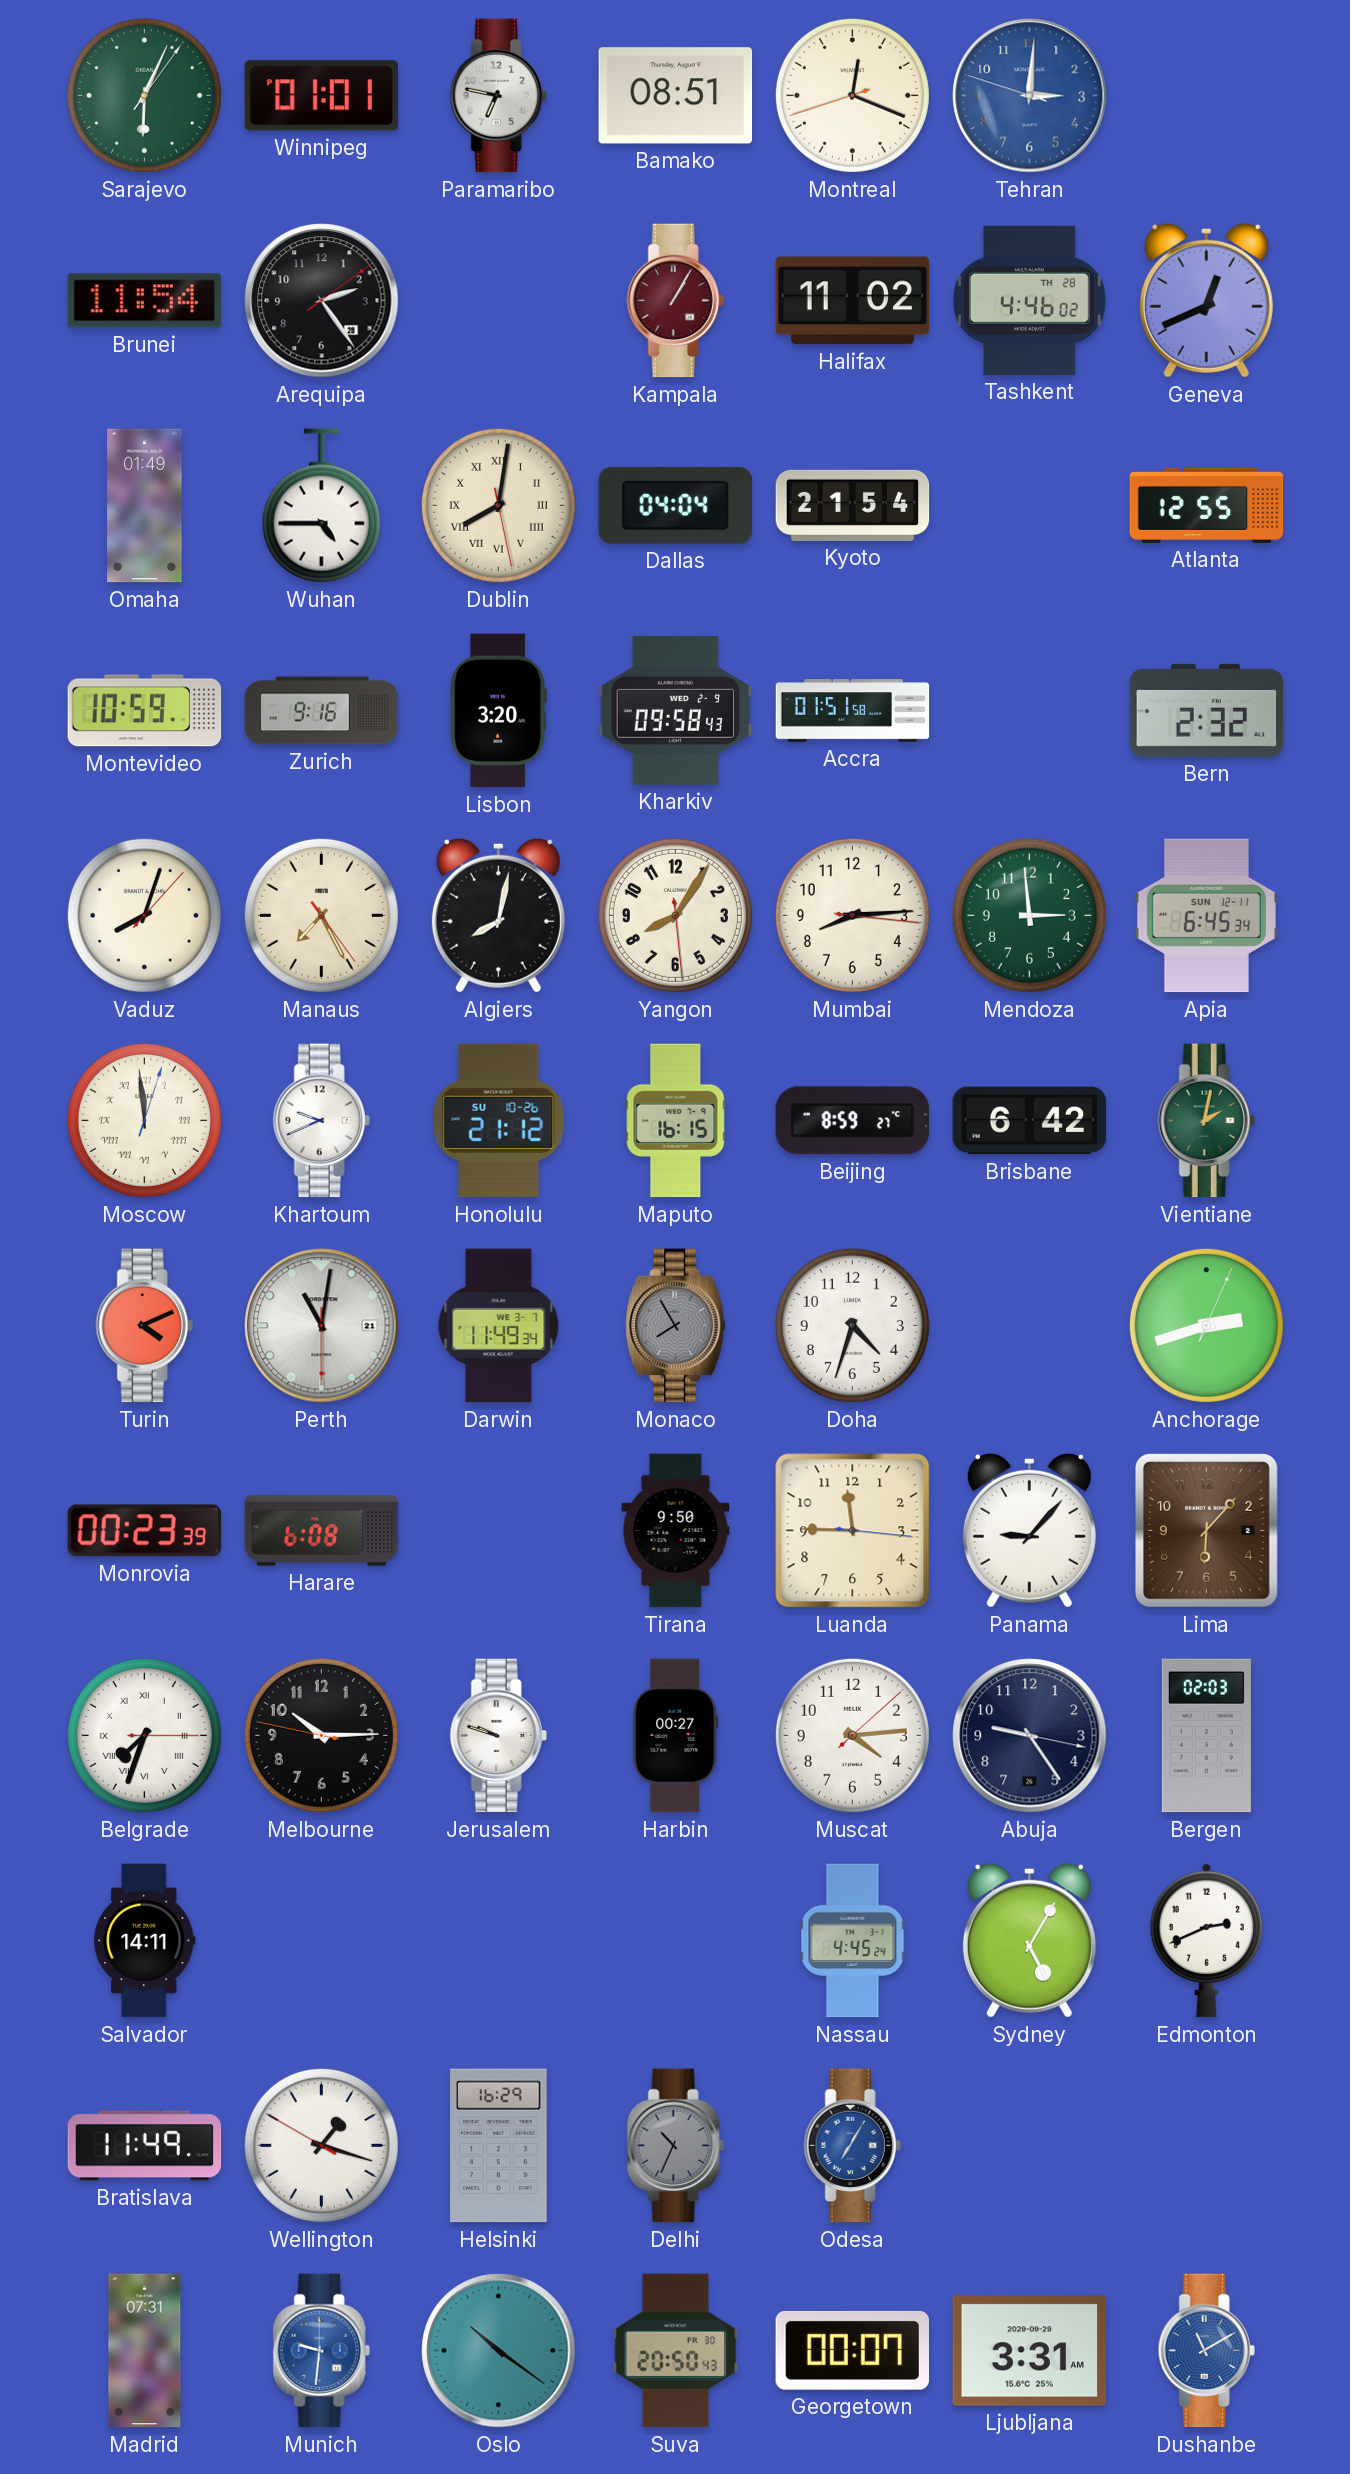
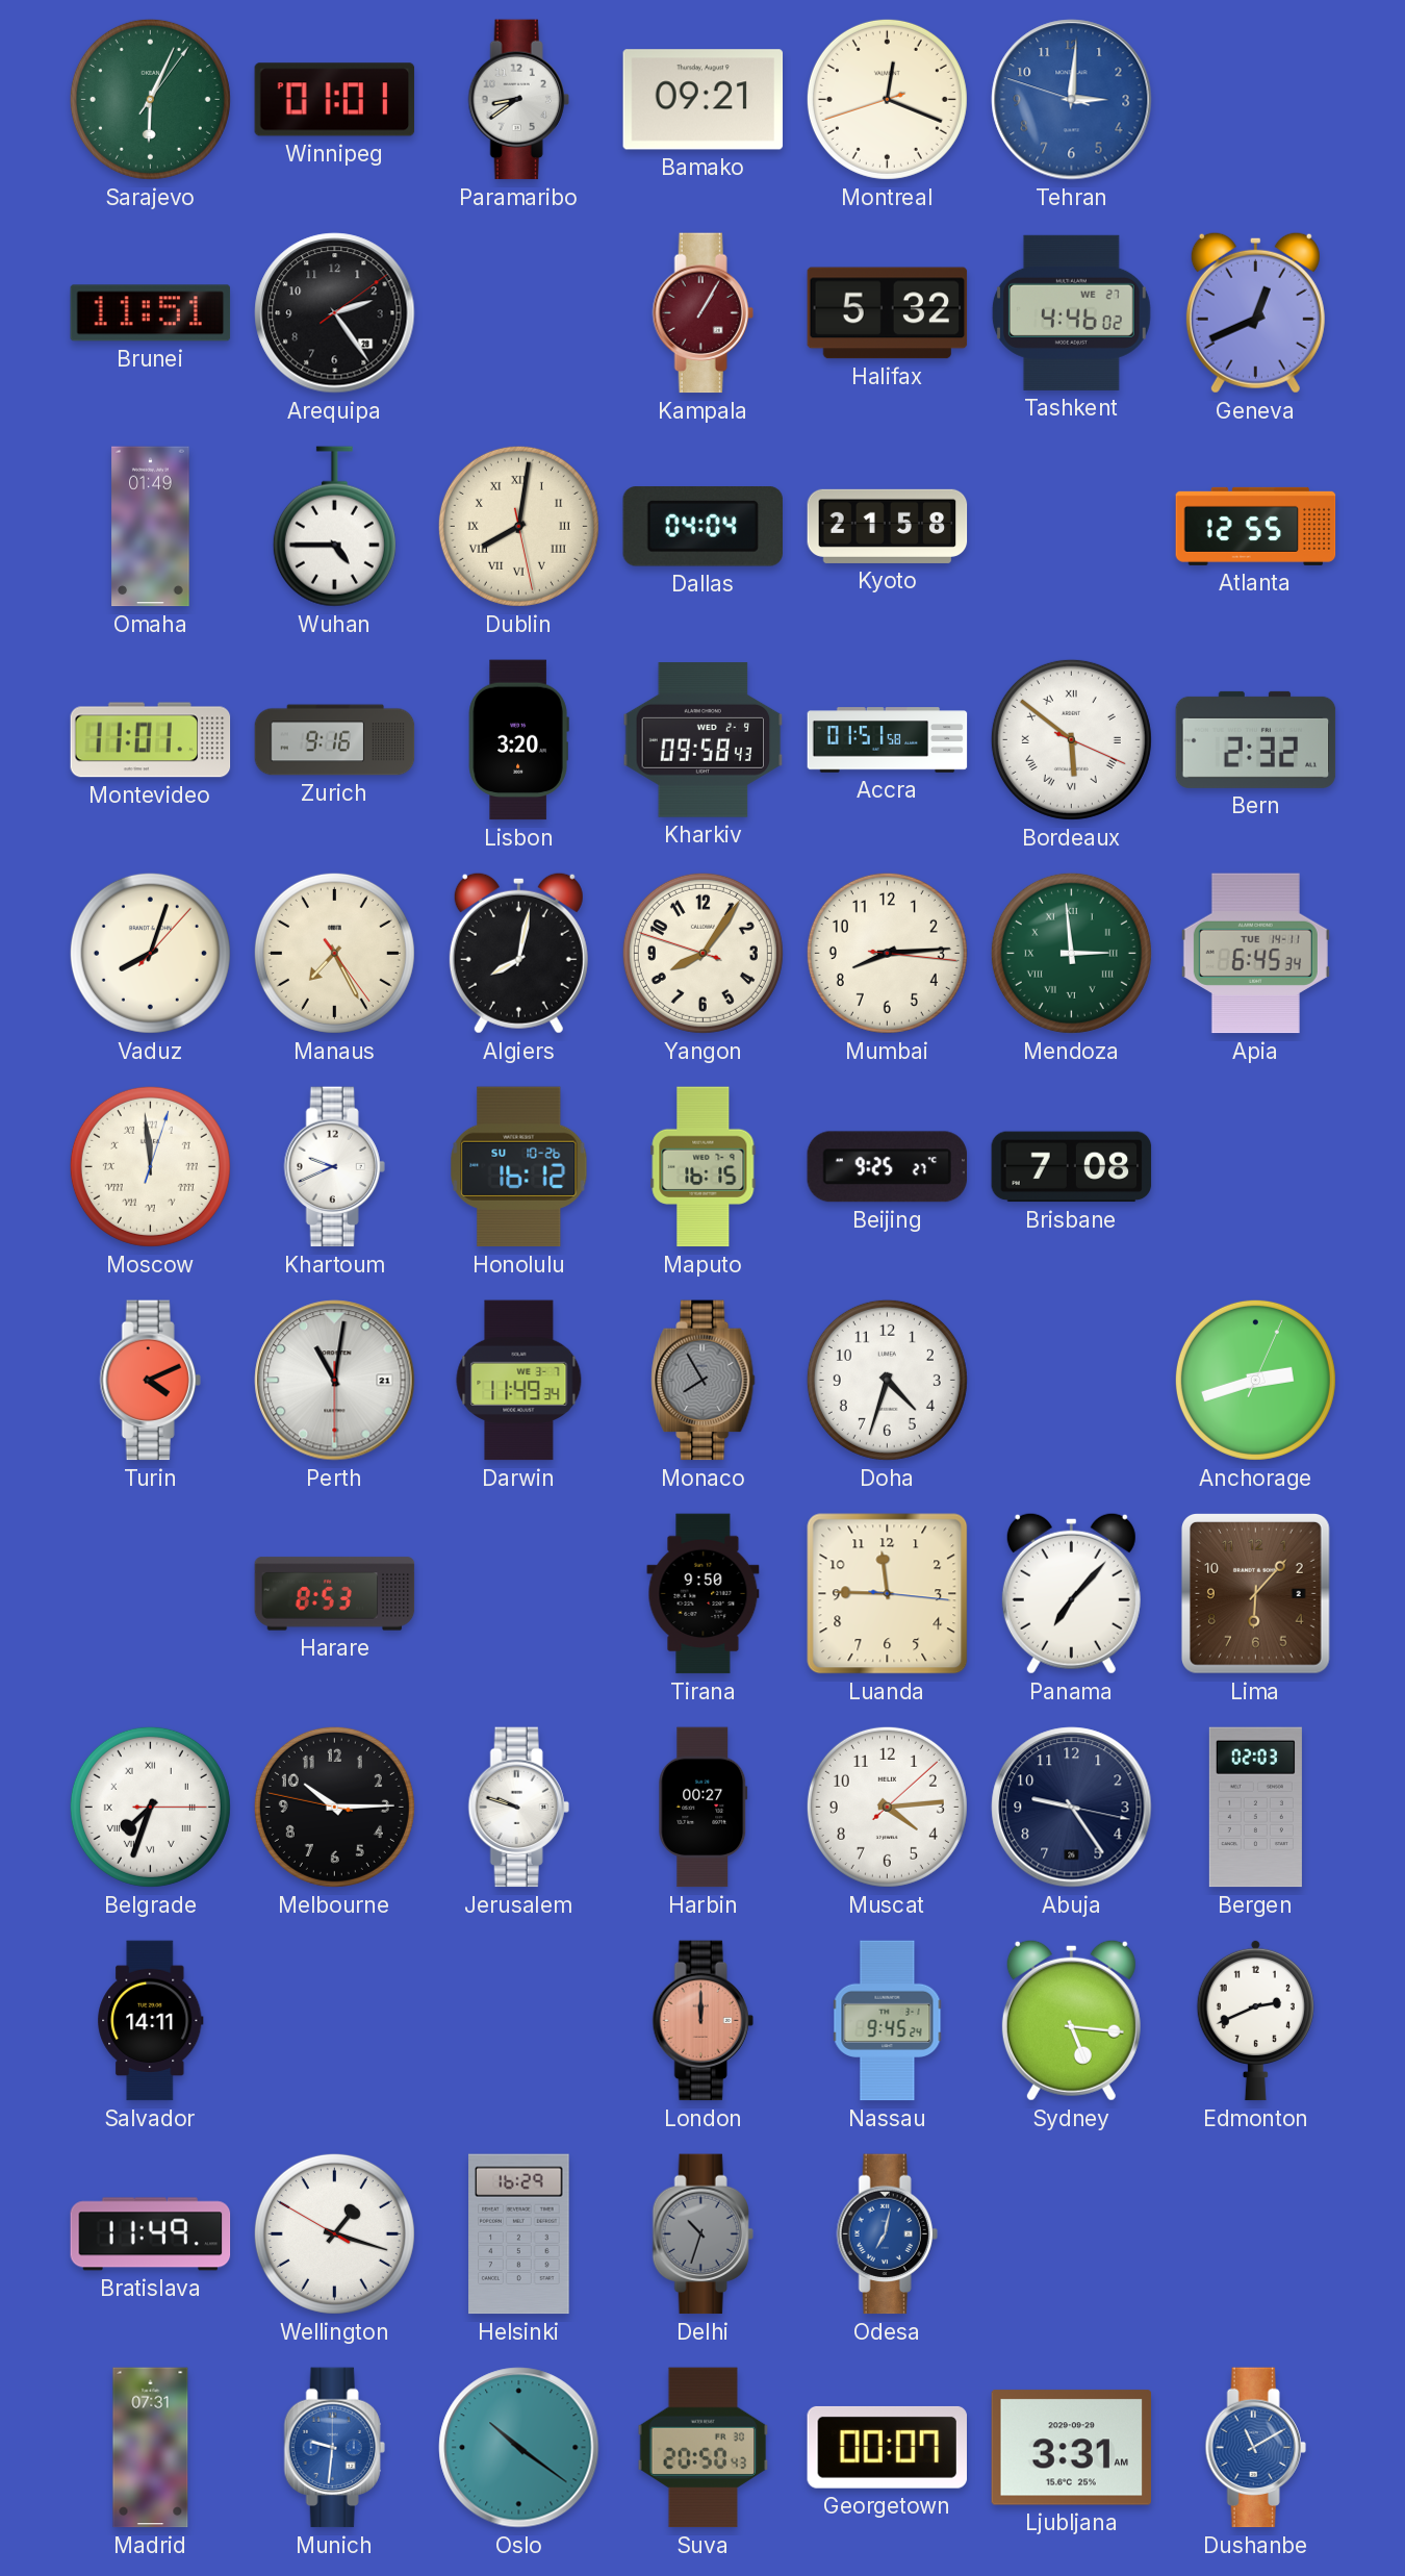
Paramaribo: 6:47 -> 8:39 (518, 100)
Bamako: 08:51 -> 09:21 (704, 100)
Brunei: 11:54 -> 11:51 (151, 313)
Halifax: 11:02 -> 5:32 (888, 313)
Tashkent date: TH 28 -> WE 27 (1071, 312)
Kyoto: 21:54 -> 21:58 (888, 526)
Montevideo: 10:59 -> 11:01 (151, 740)
Bordeaux: none -> 5:51 (1071, 739)
Yangon: 8:05:29 -> 8:05:48 (702, 953)
Mendoza numerals: Arabic -> Roman (1071, 953)
Apia date: SUN 12-11 -> TUE 14-11 (1255, 954)
Honolulu: 21:12 -> 16:12 (519, 1167)
Beijing: 8:59 -> 9:25 (888, 1167)
Brisbane: 6:42 -> 7:08 (1072, 1167)
Vientiane: 2:02 -> none (1206, 1121)
Monrovia: 00:23 -> none (145, 1531)
Harare: 6:08 -> 8:53 (335, 1594)
Panama: 9:07 -> 7:07 (1071, 1593)
London: none -> 12:00 (702, 2021)
Nassau: 4:45 -> 9:45 (888, 2021)
Sydney: 5:05 -> 5:16 (1071, 2020)
Delhi: 10:34 -> 10:33 (702, 2234)
Odesa: 7:05 -> 7:02 (887, 2234)
